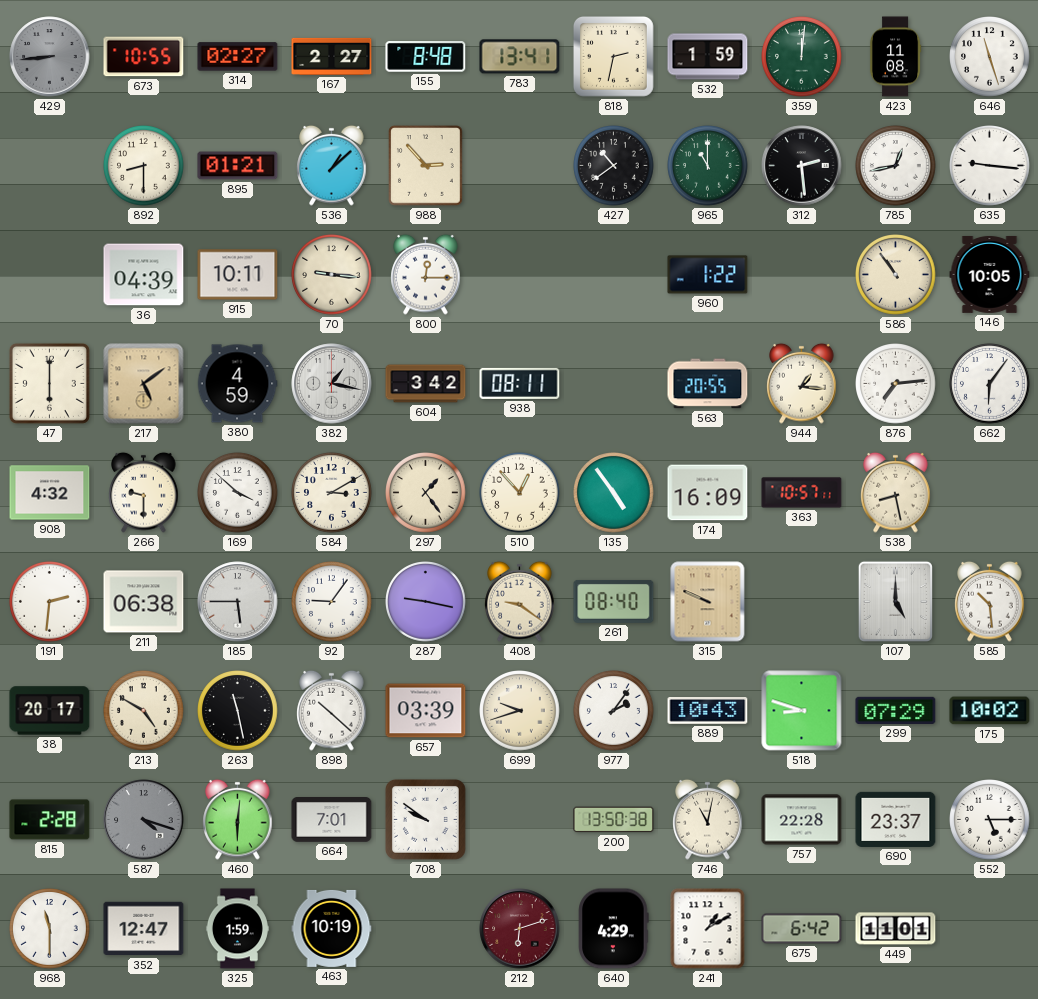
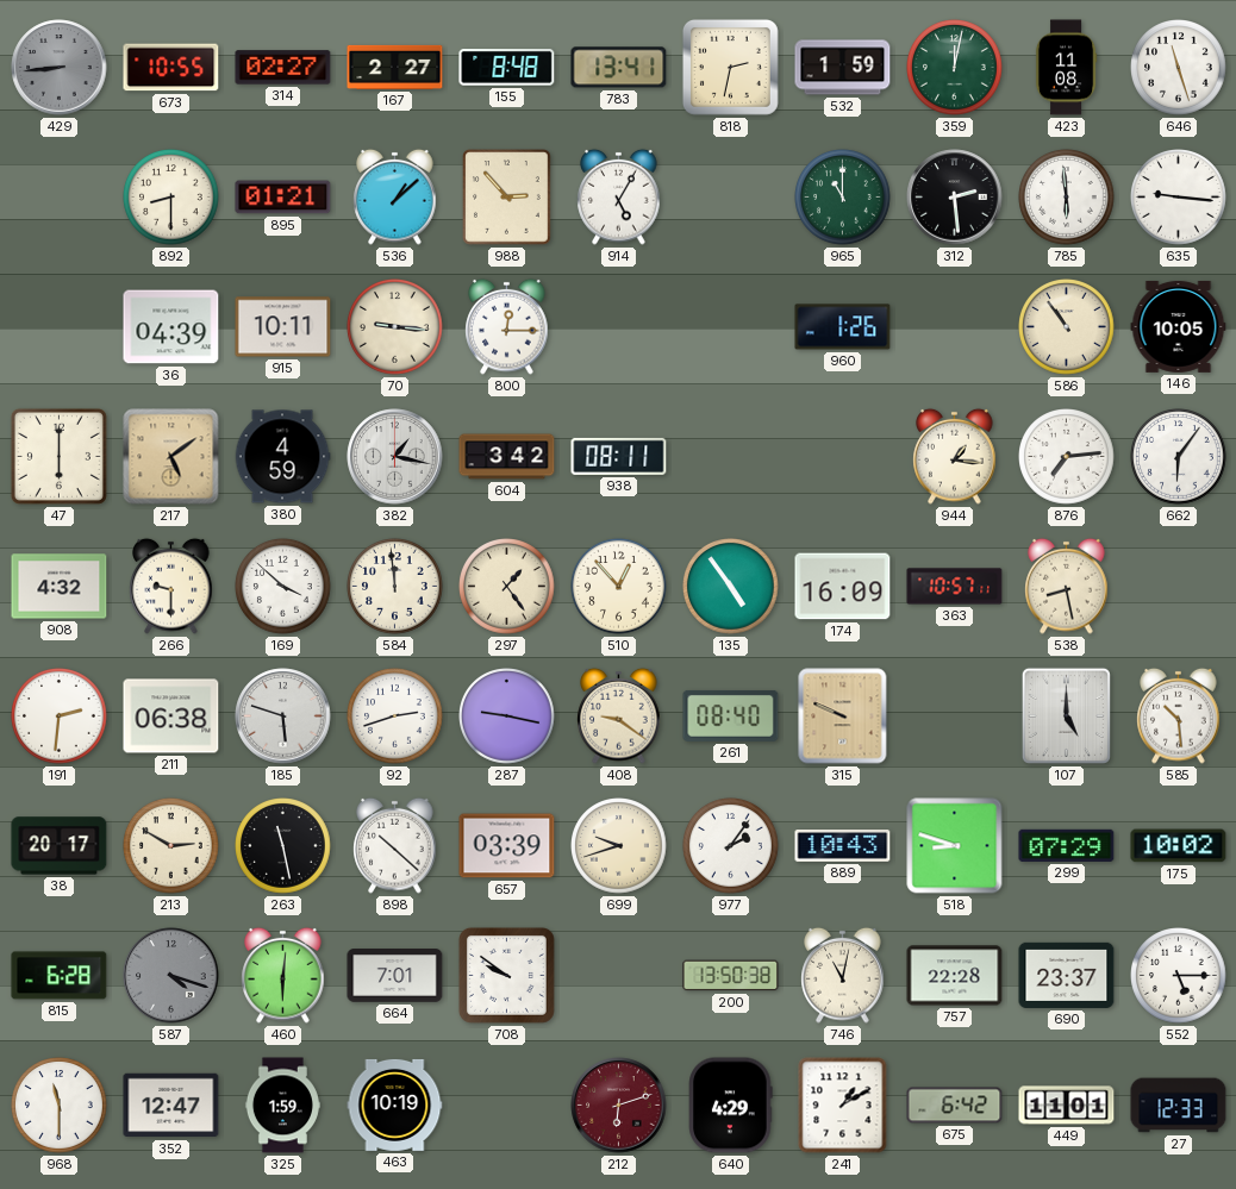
359: 12:01 -> 12:02 (955, 68)
914: none -> 5:05 (619, 196)
427: 10:39 -> none (614, 166)
785: 12:43 -> 5:59 (1067, 198)
960: 1:22 -> 1:26 (843, 327)
563: 20:55 -> none (708, 384)
584: 3:10 -> 11:59 (395, 587)
185: 5:45 -> 5:48 (283, 716)
92: 9:06 -> 2:42 (395, 716)
213: 4:50 -> 2:50 (171, 846)
815: 2:28 -> 6:28 (60, 976)
27: none -> 12:33 (1179, 1106)
